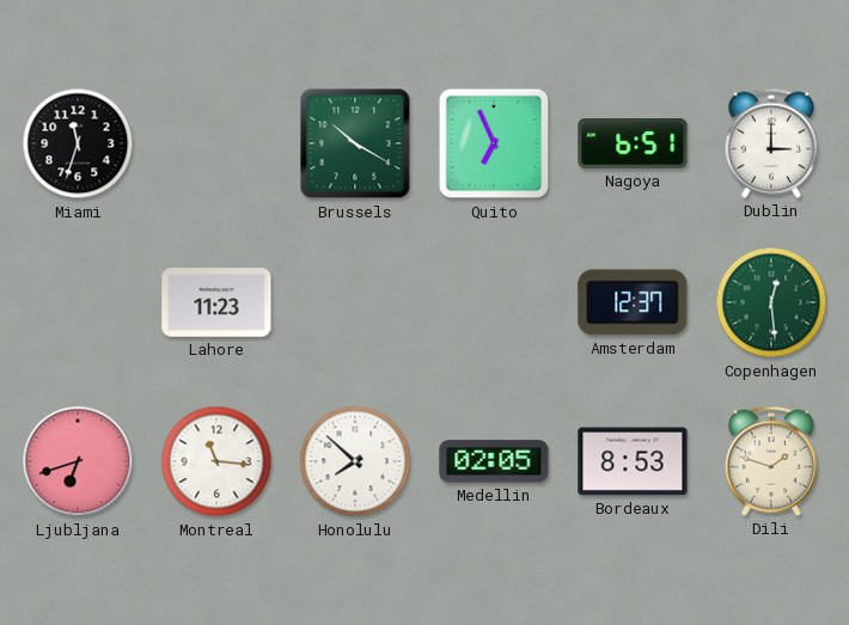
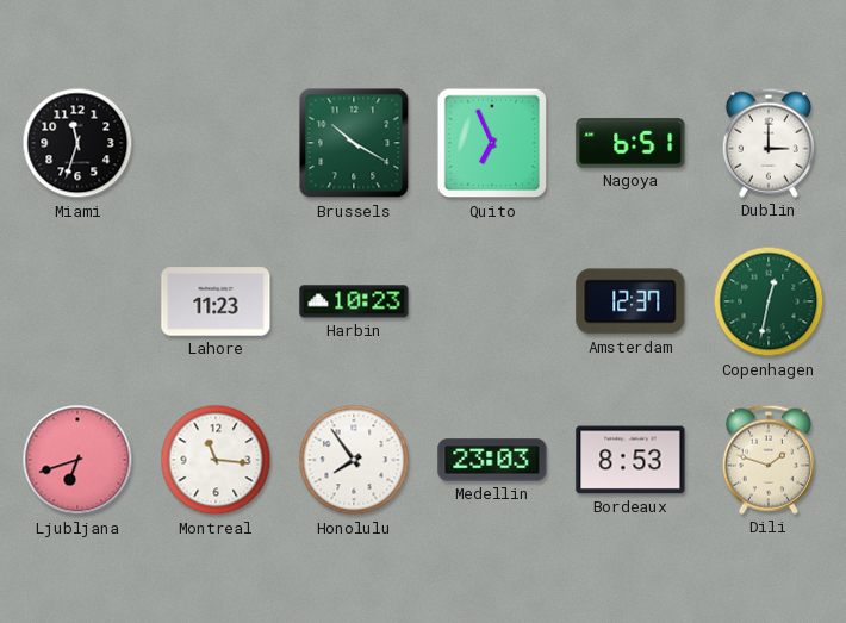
Harbin: none -> 10:23 (354, 301)
Copenhagen: 12:29 -> 12:32 (769, 301)
Honolulu: 7:52 -> 7:54 (354, 460)
Medellin: 02:05 -> 23:03 (492, 460)
